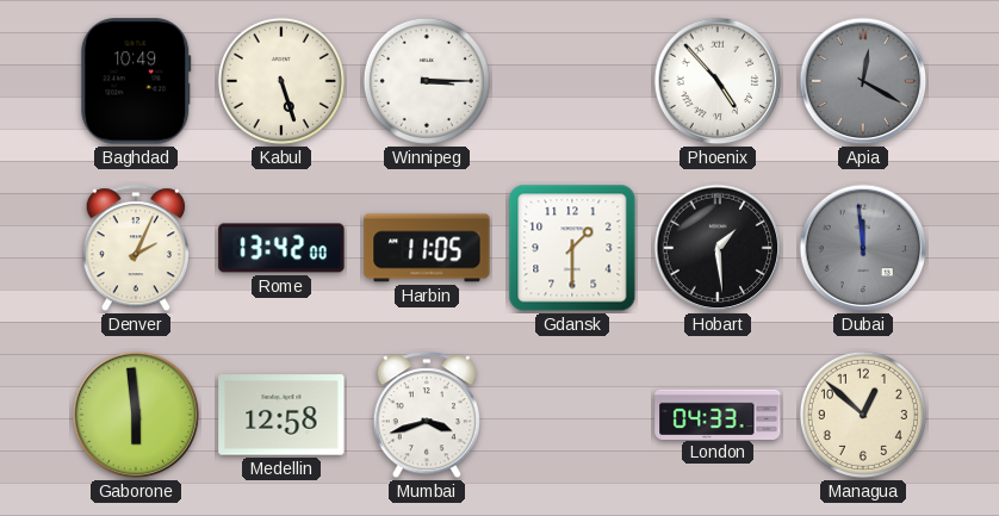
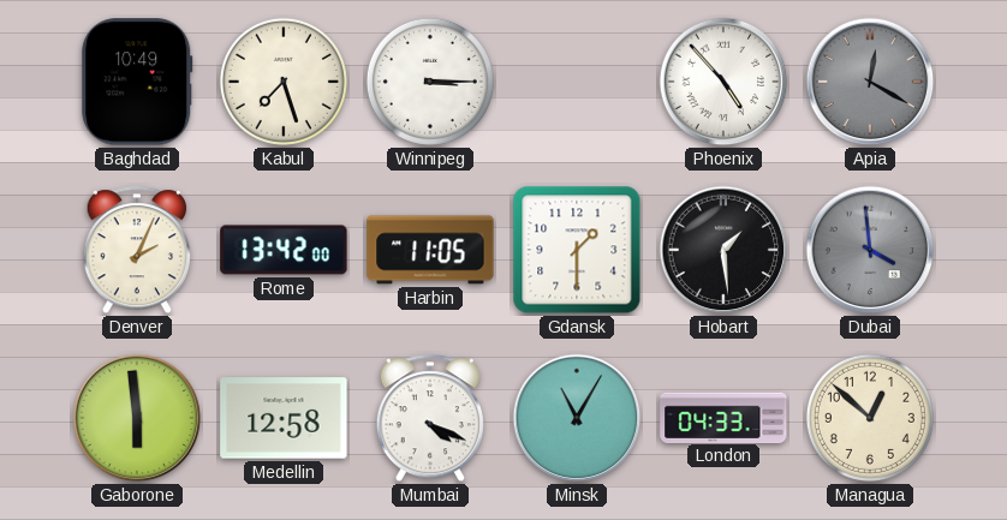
Kabul: 5:27 -> 7:27 (284, 82)
Dubai: 11:59 -> 3:59 (870, 250)
Mumbai: 3:42 -> 4:19 (430, 419)
Minsk: none -> 11:05 (577, 418)
